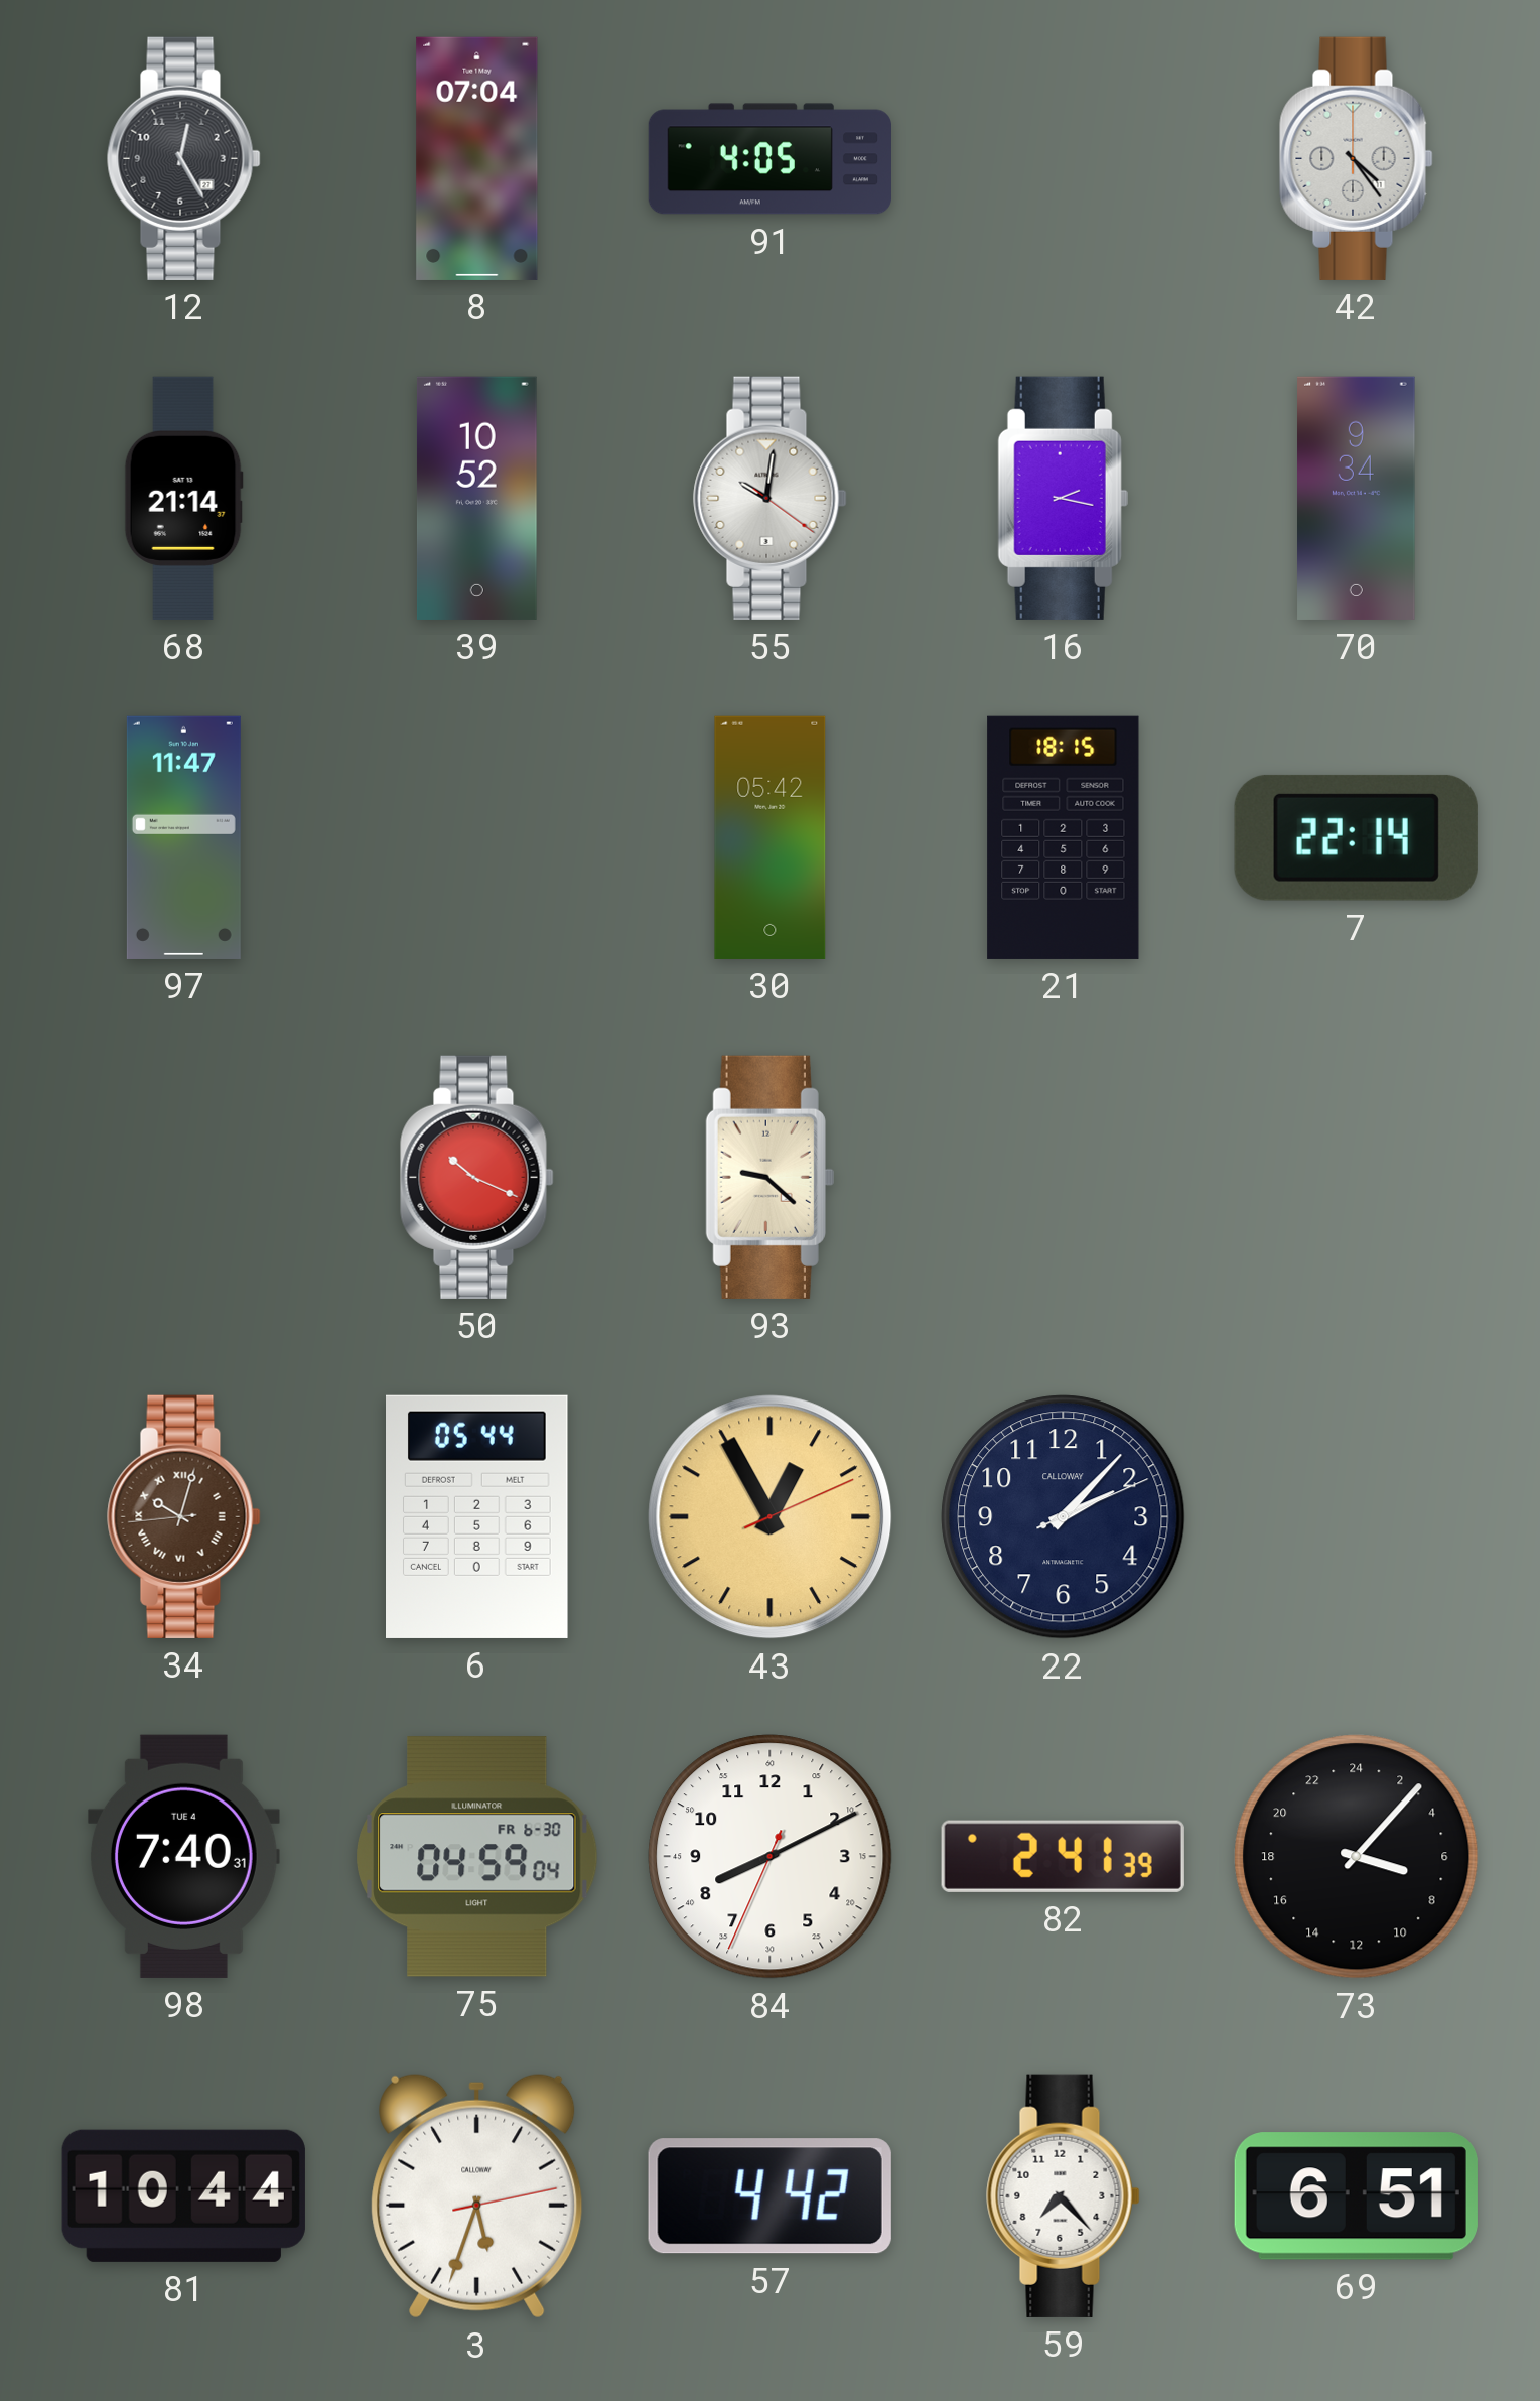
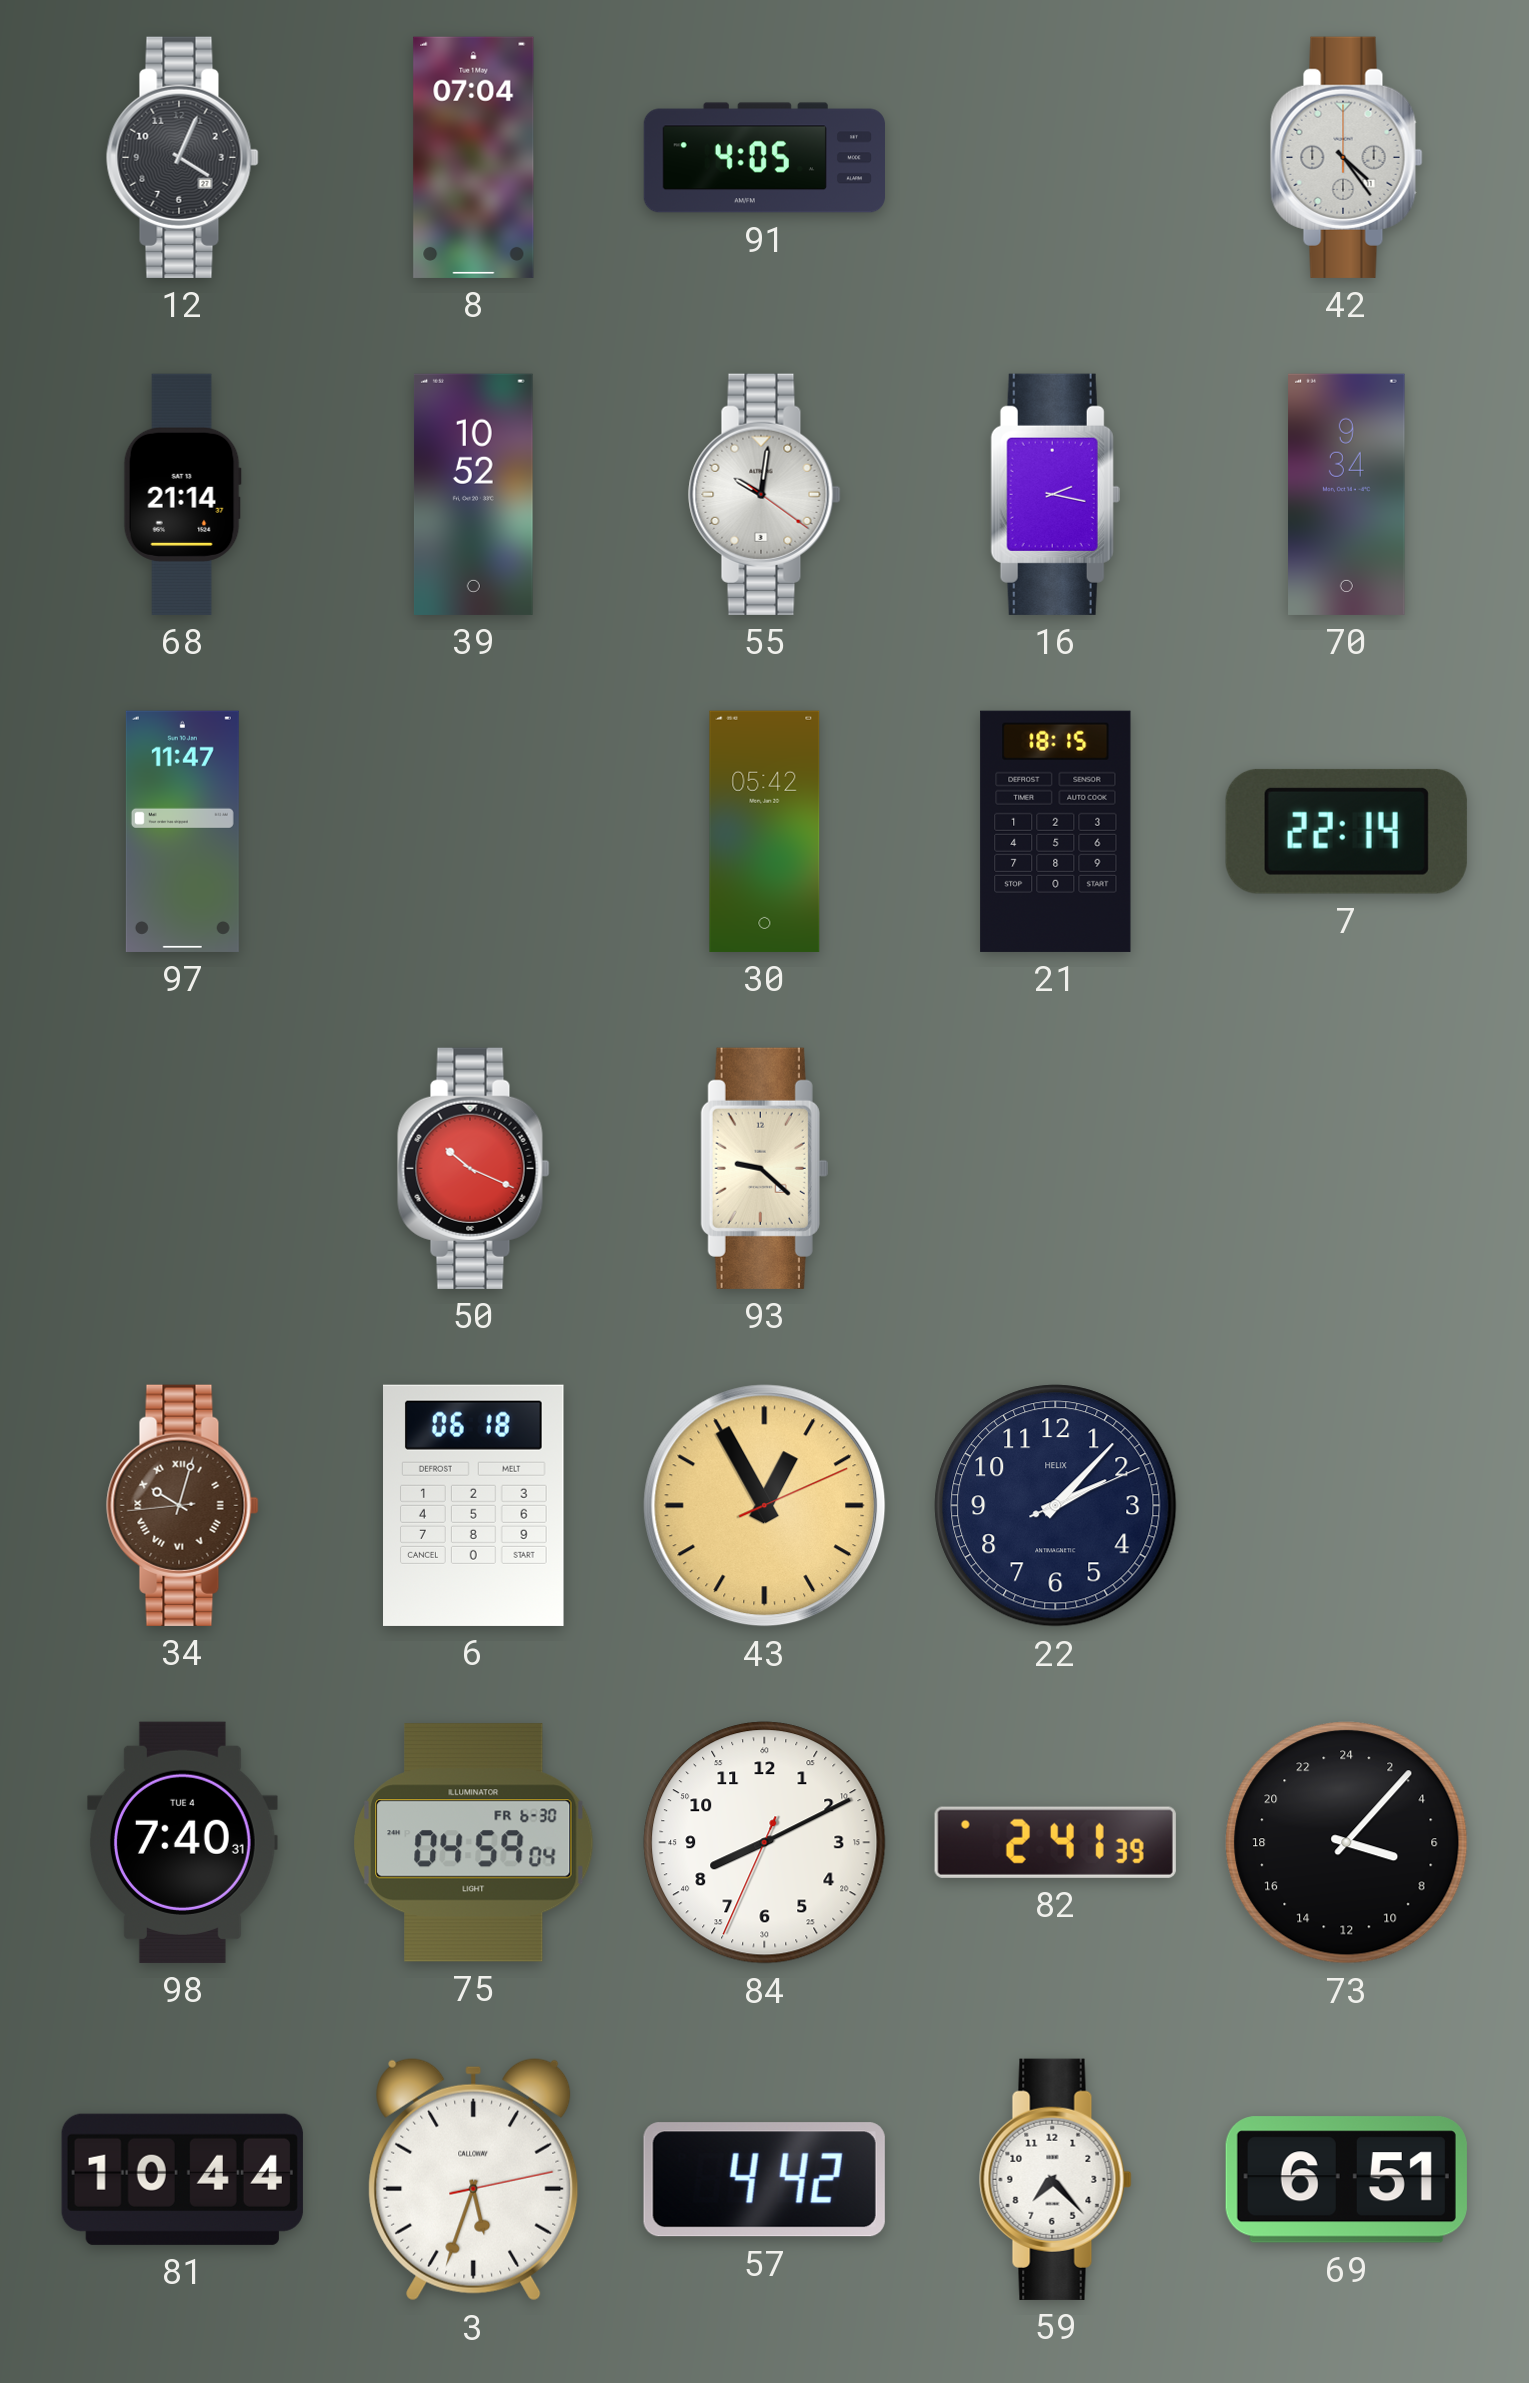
12: 12:25 -> 4:04 (183, 157)
6: 05:44 -> 06:18 (474, 1505)
22 brand: CALLOWAY -> HELIX (1056, 1506)
